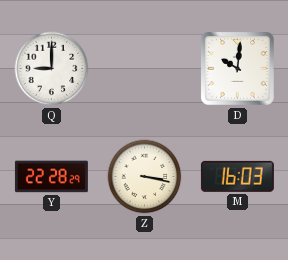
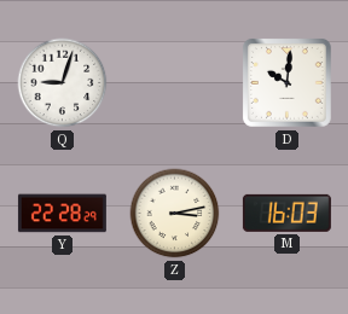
Q: 9:00 -> 9:03 (63, 83)
Z: 3:17 -> 3:13 (175, 214)
